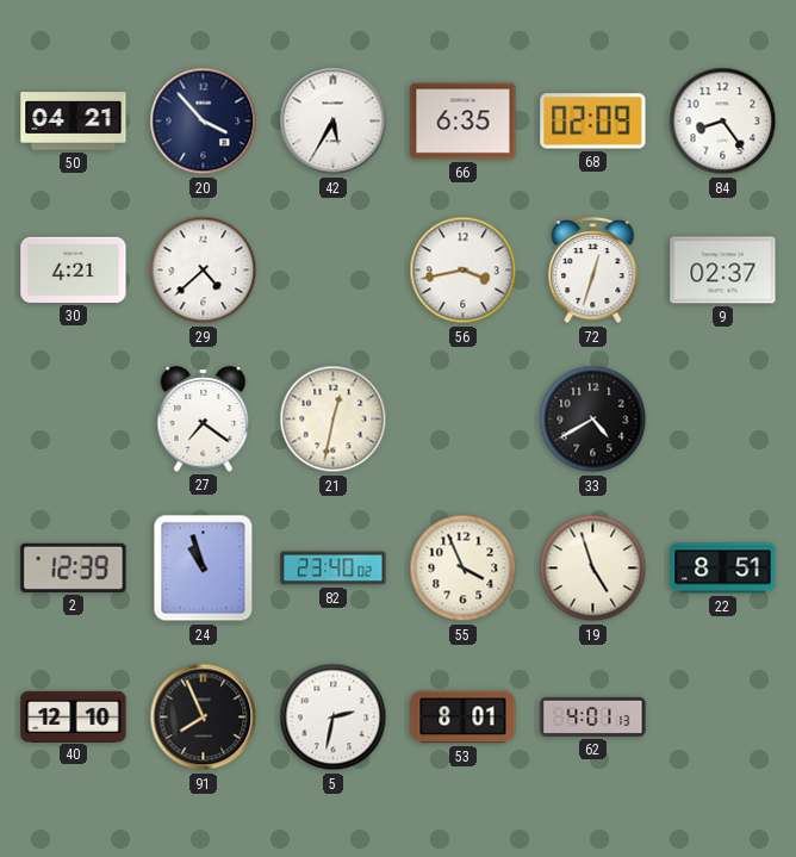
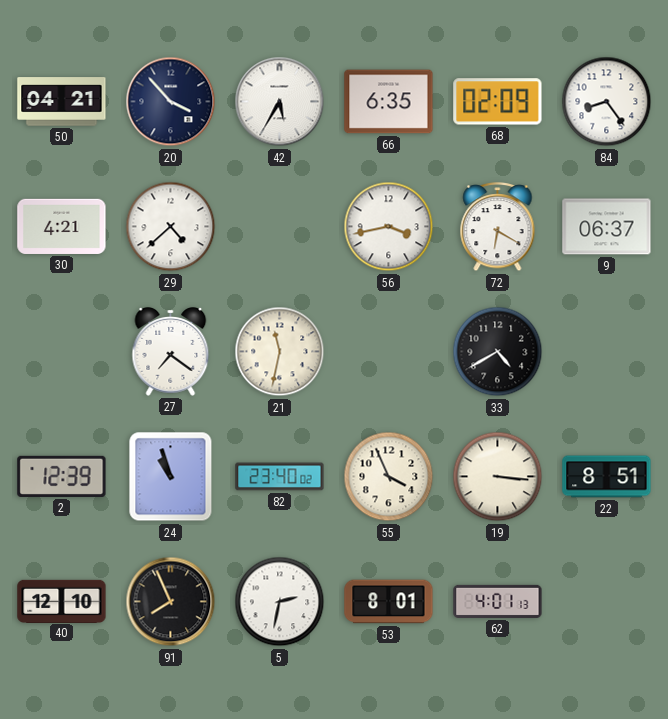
72: 12:33 -> 6:20 (498, 228)
9: 02:37 -> 06:37 (607, 227)
21: 12:32 -> 11:32 (280, 352)
19: 4:57 -> 3:16 (498, 477)
